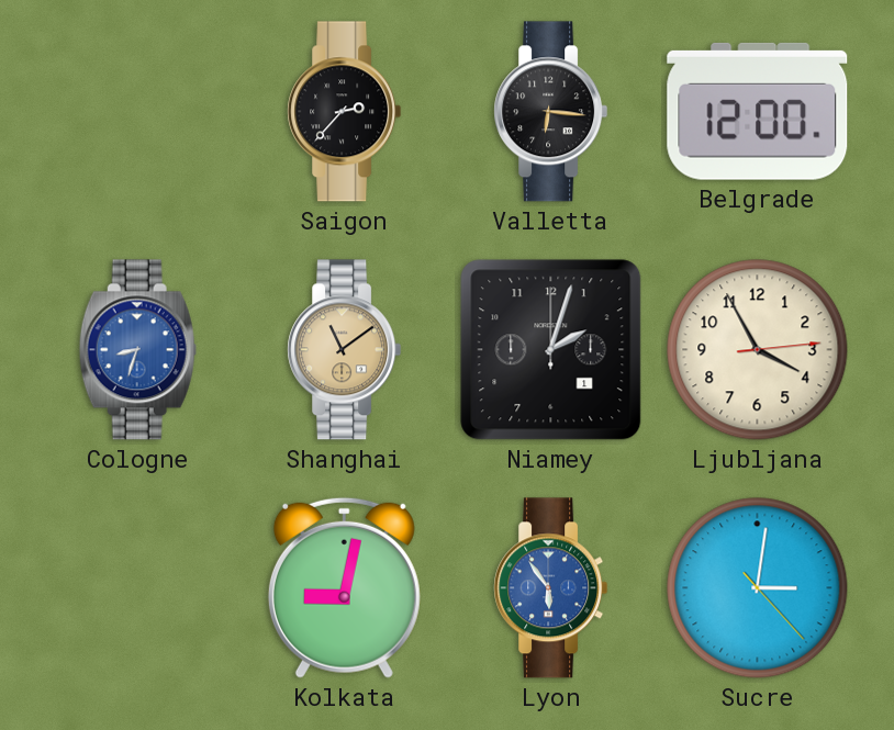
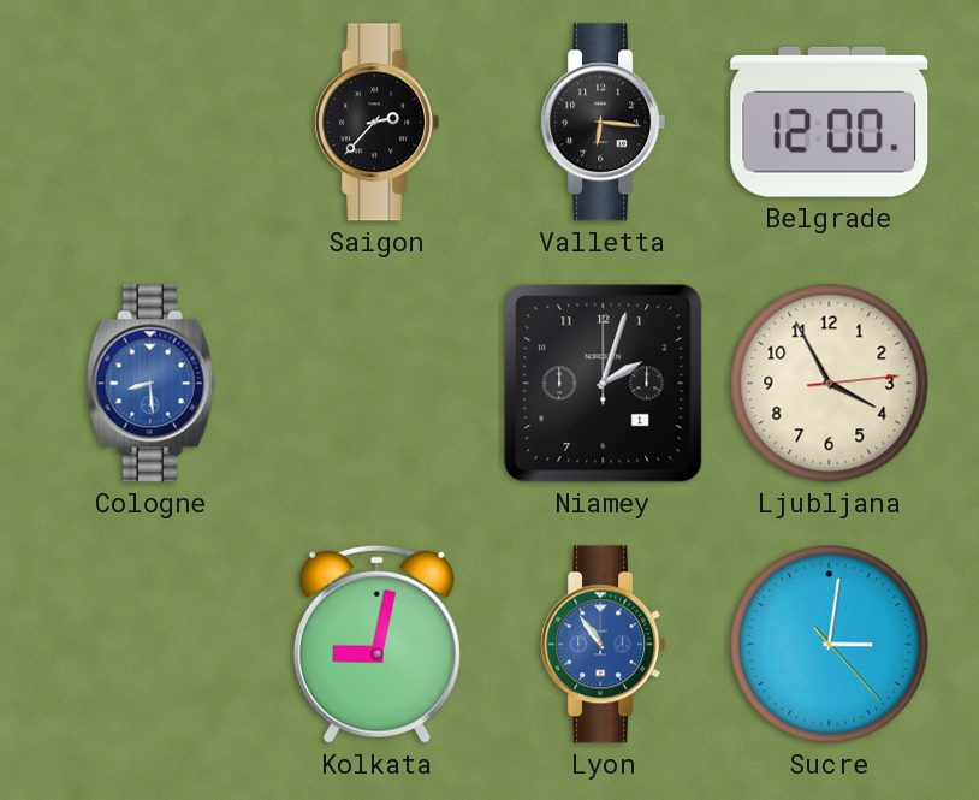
Cologne: 8:33 -> 8:29 (150, 384)
Shanghai: 11:09 -> none (345, 350)
Lyon: 5:54 -> 10:54 (604, 645)
